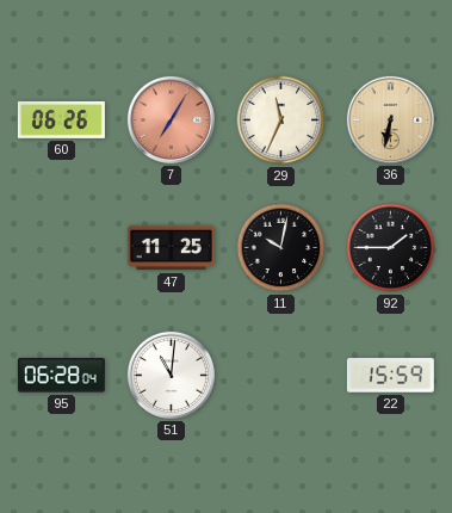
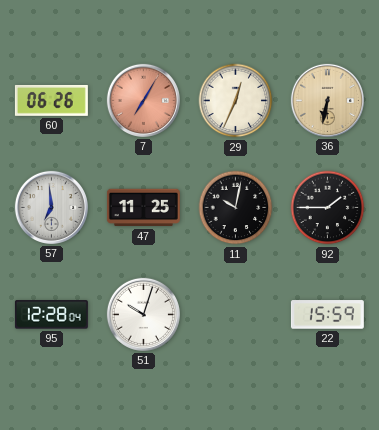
29: 11:34 -> 12:34 (236, 101)
57: none -> 6:59 (51, 207)
95: 06:28 -> 12:28 (51, 315)
51: 11:01 -> 10:03 (143, 314)
